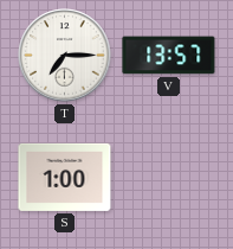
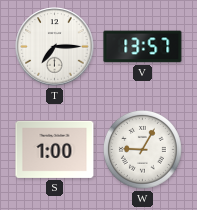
W: none -> 9:05 (142, 149)
